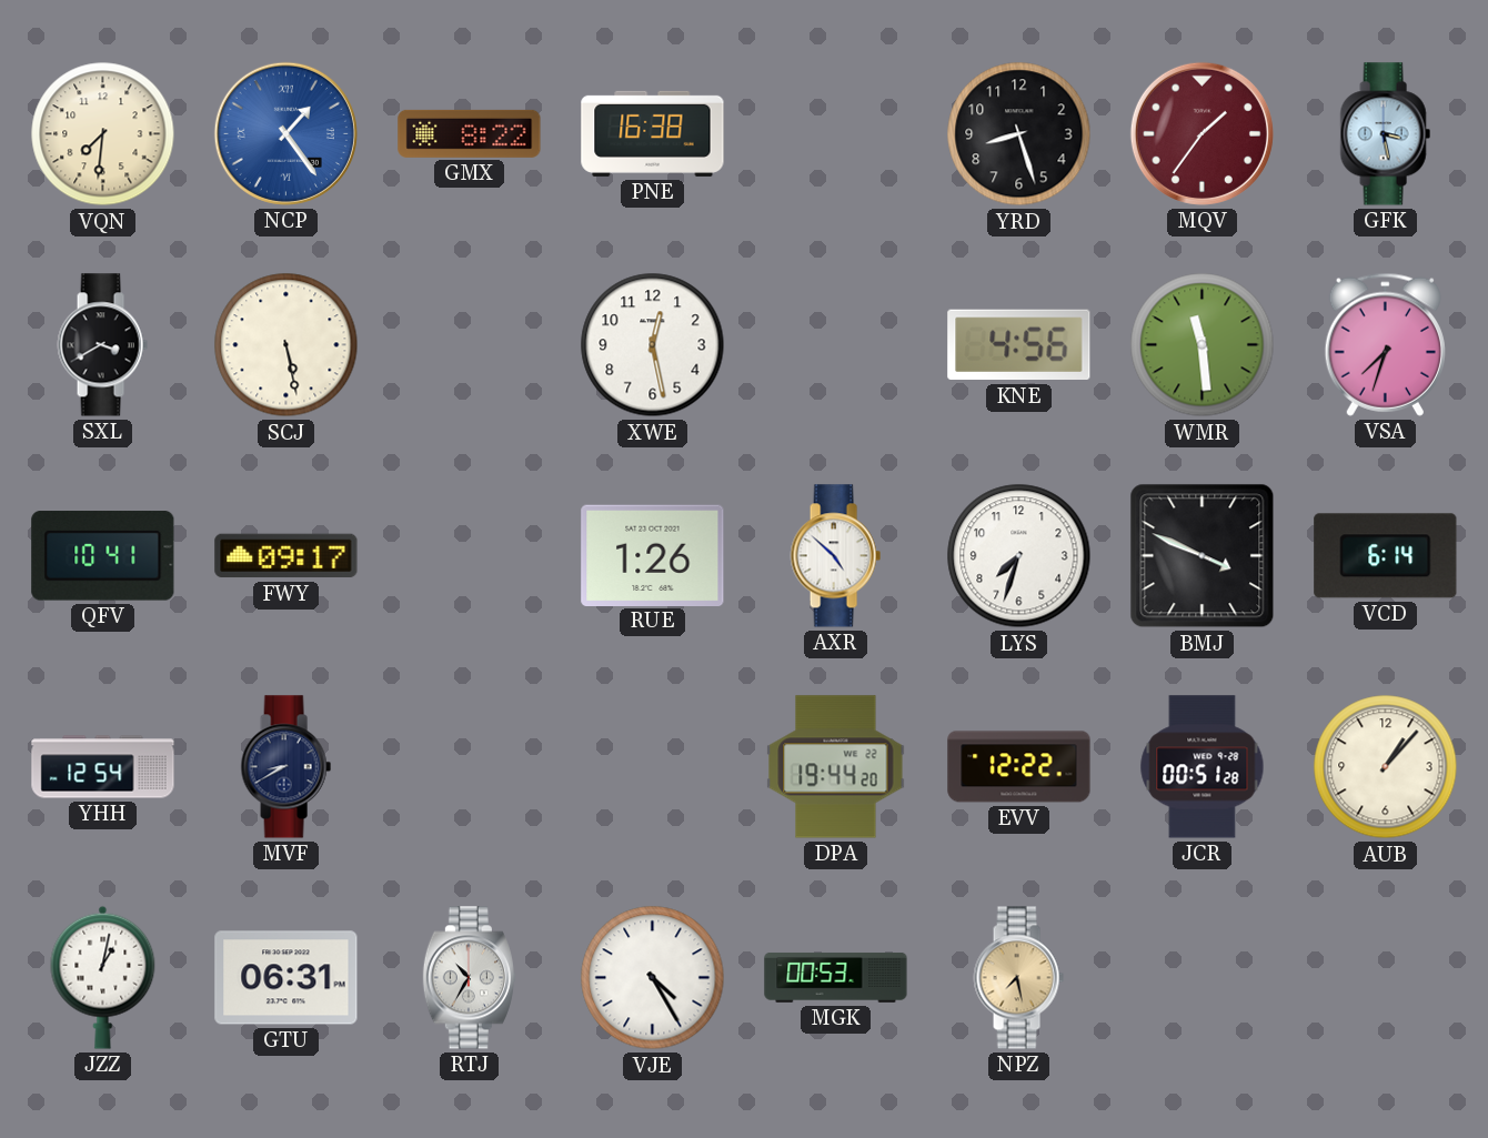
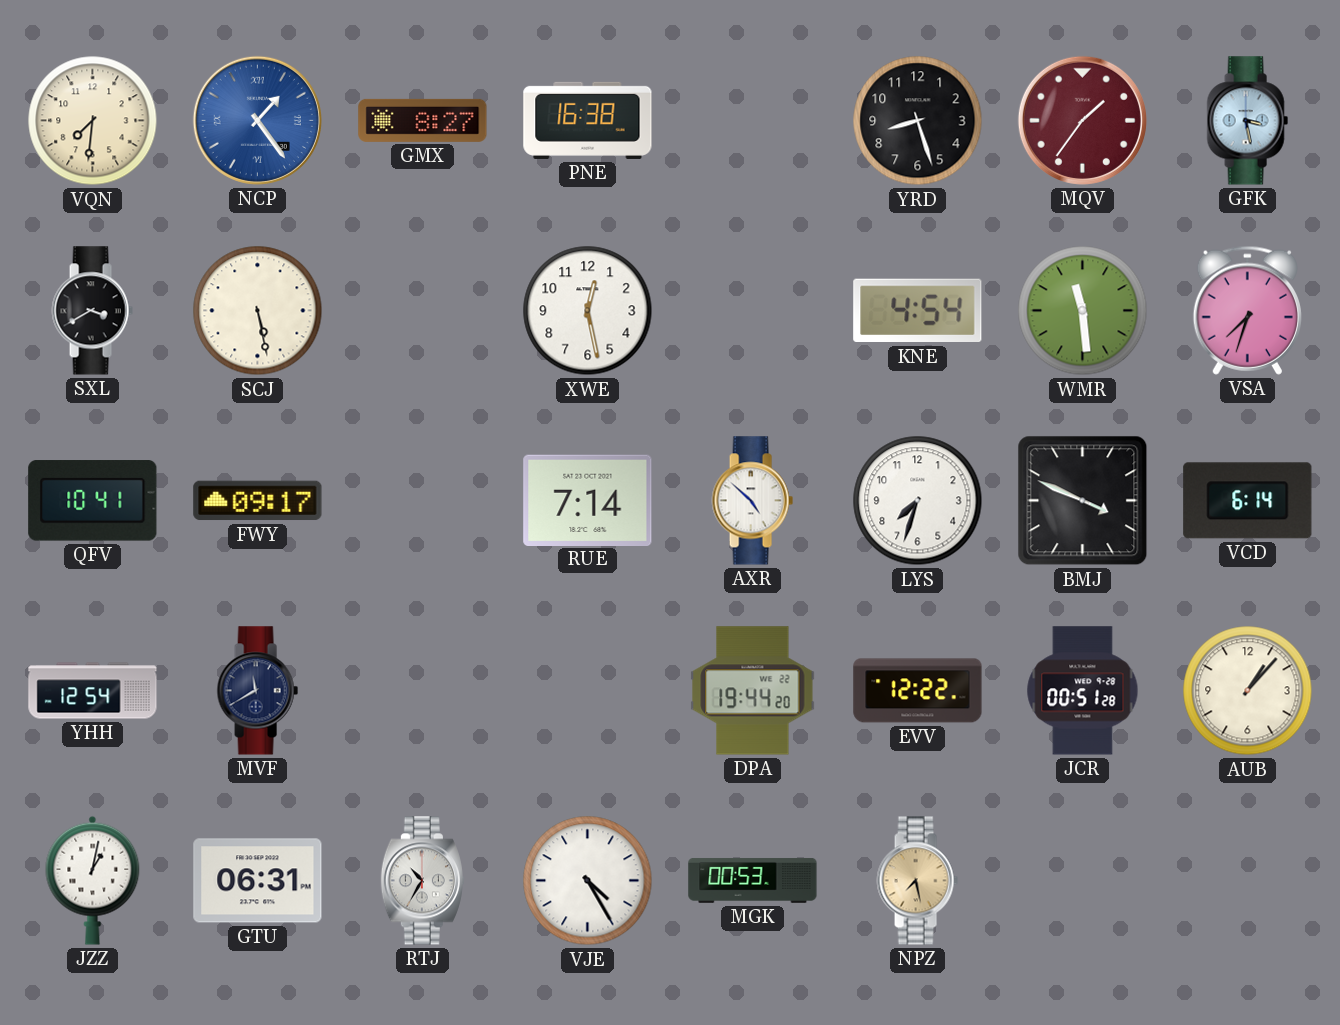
GMX: 8:22 -> 8:27 (423, 120)
KNE: 4:56 -> 4:54 (918, 311)
RUE: 1:26 -> 7:14 (588, 500)
MVF: 8:40 -> 11:40 (257, 691)
